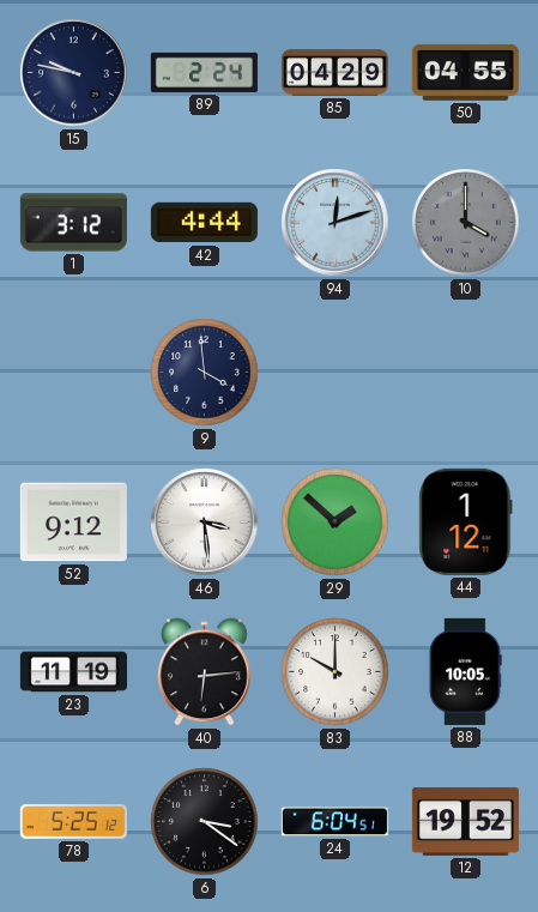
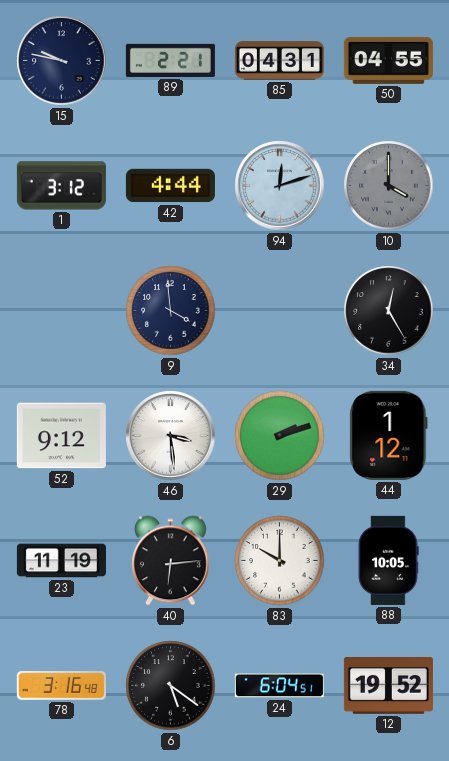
89: 2:24 -> 2:21 (170, 60)
85: 04:29 -> 04:31 (279, 61)
34: none -> 12:25 (389, 311)
29: 1:52 -> 2:12 (280, 436)
78: 5:25 -> 3:16 (61, 686)
6: 3:21 -> 5:21 (171, 686)
